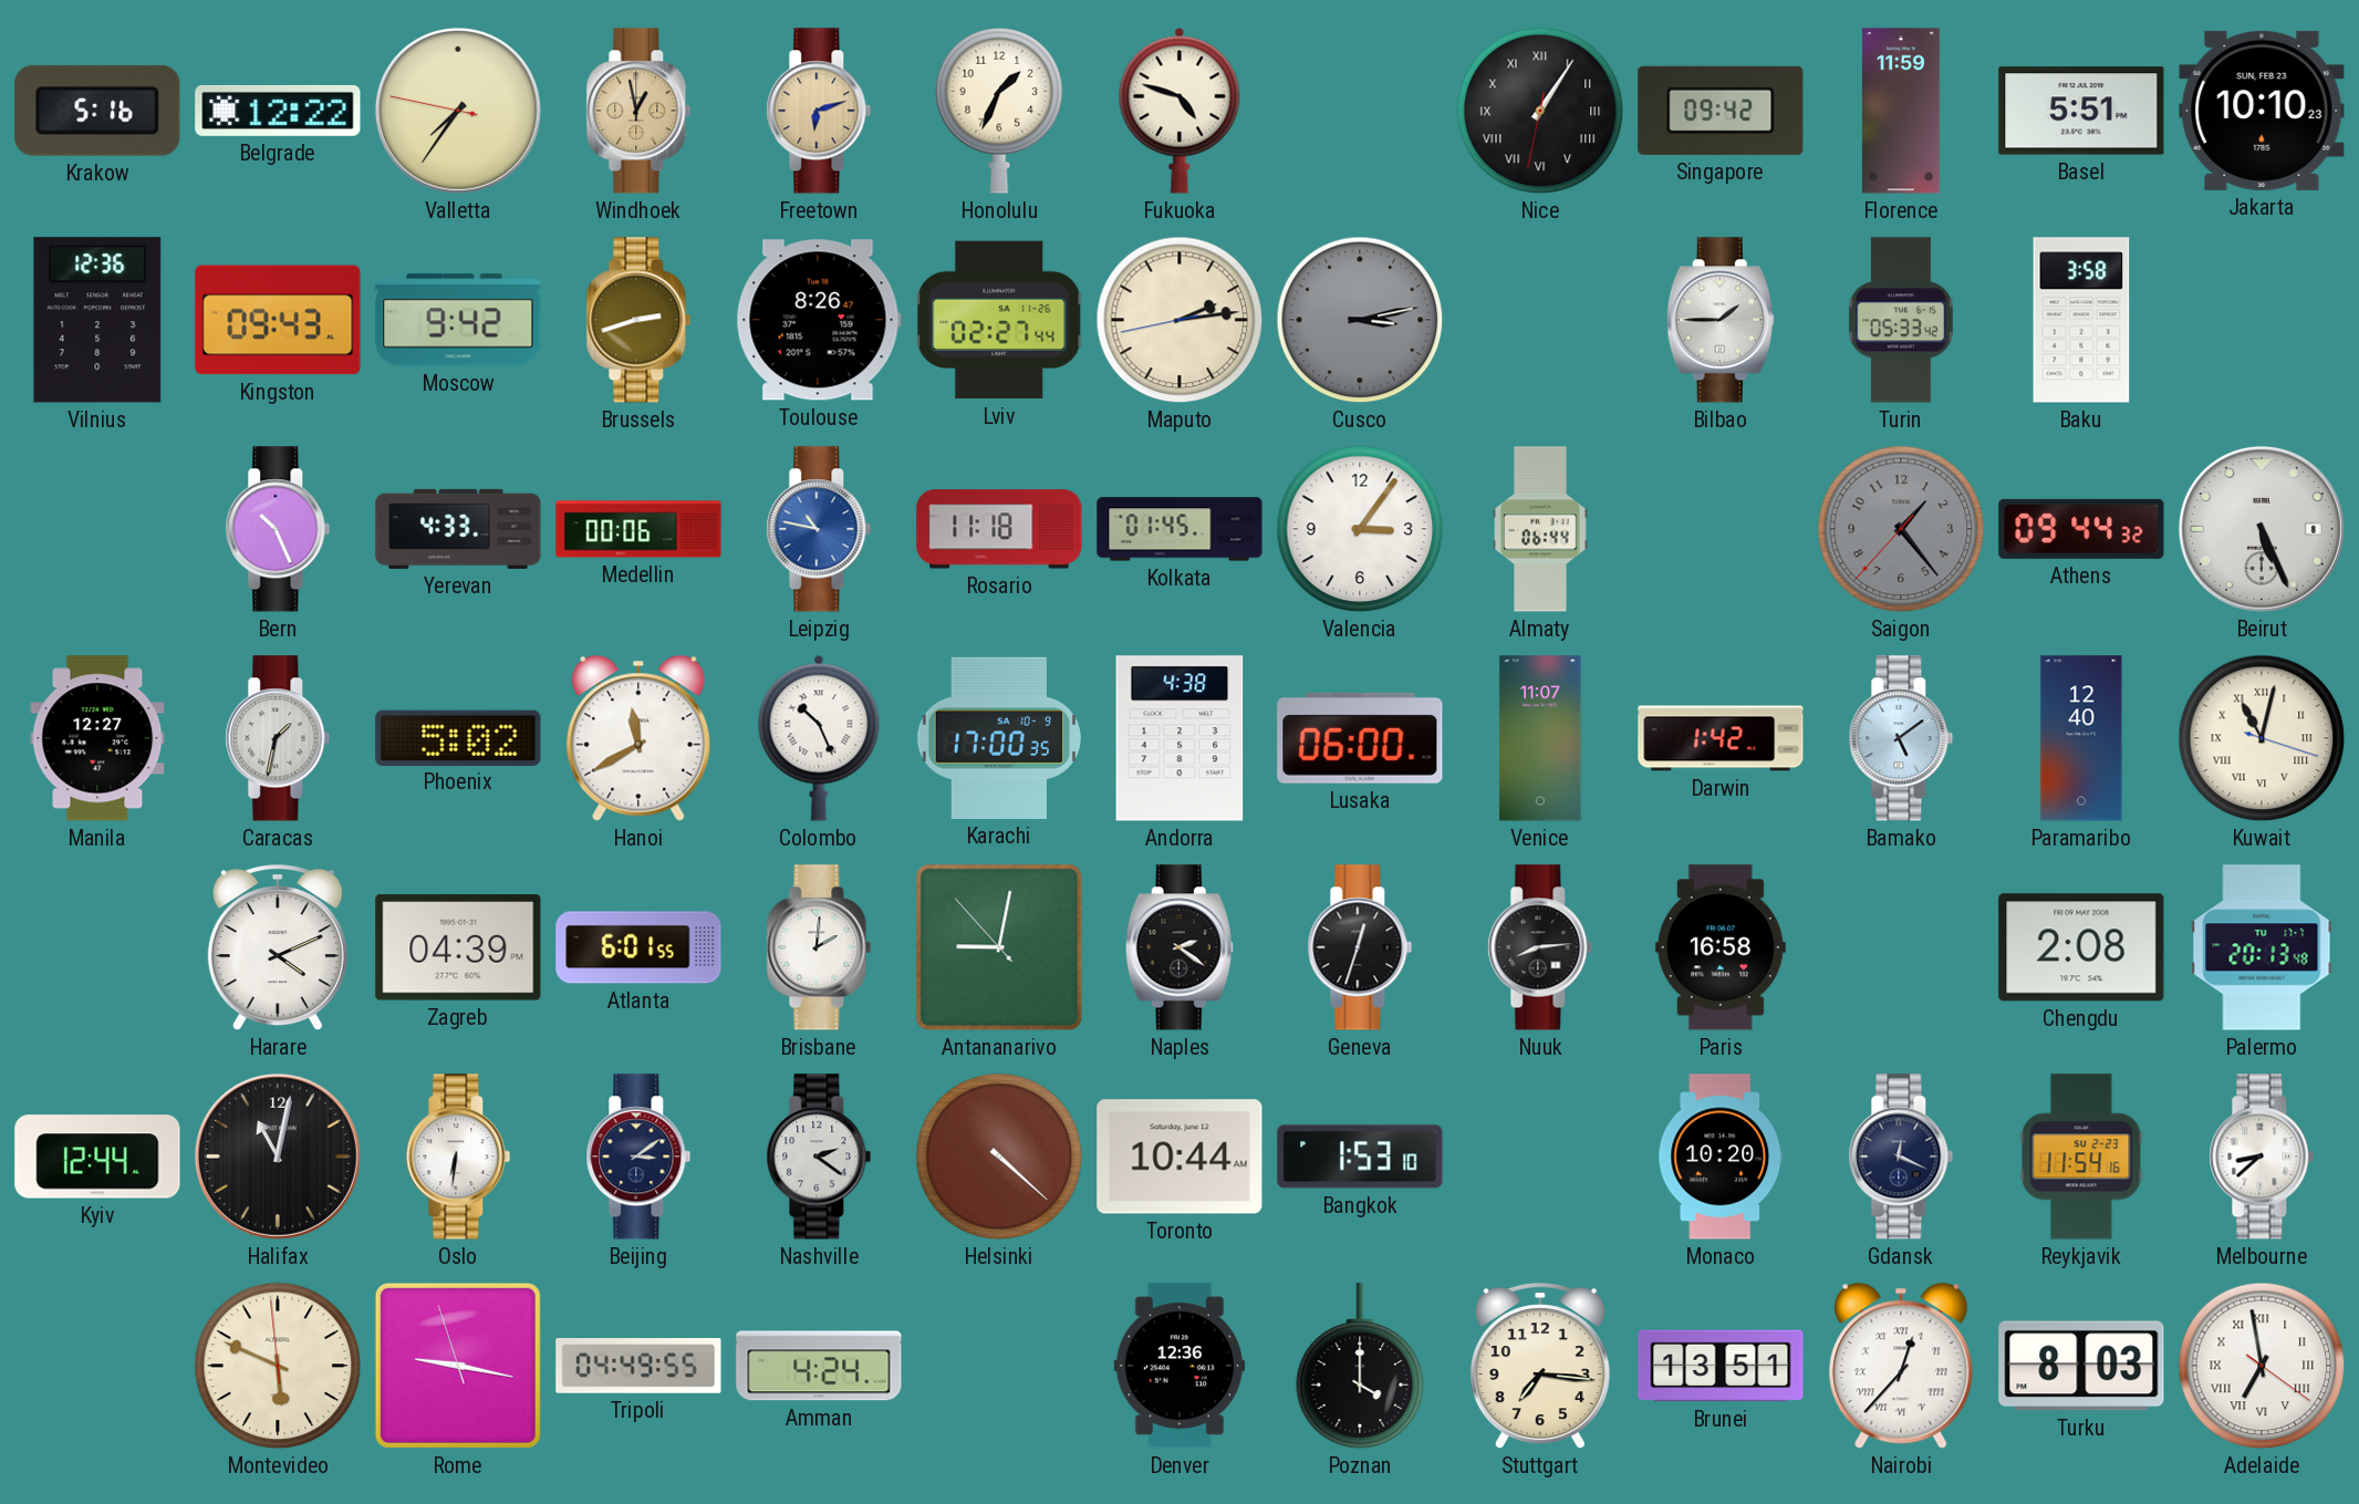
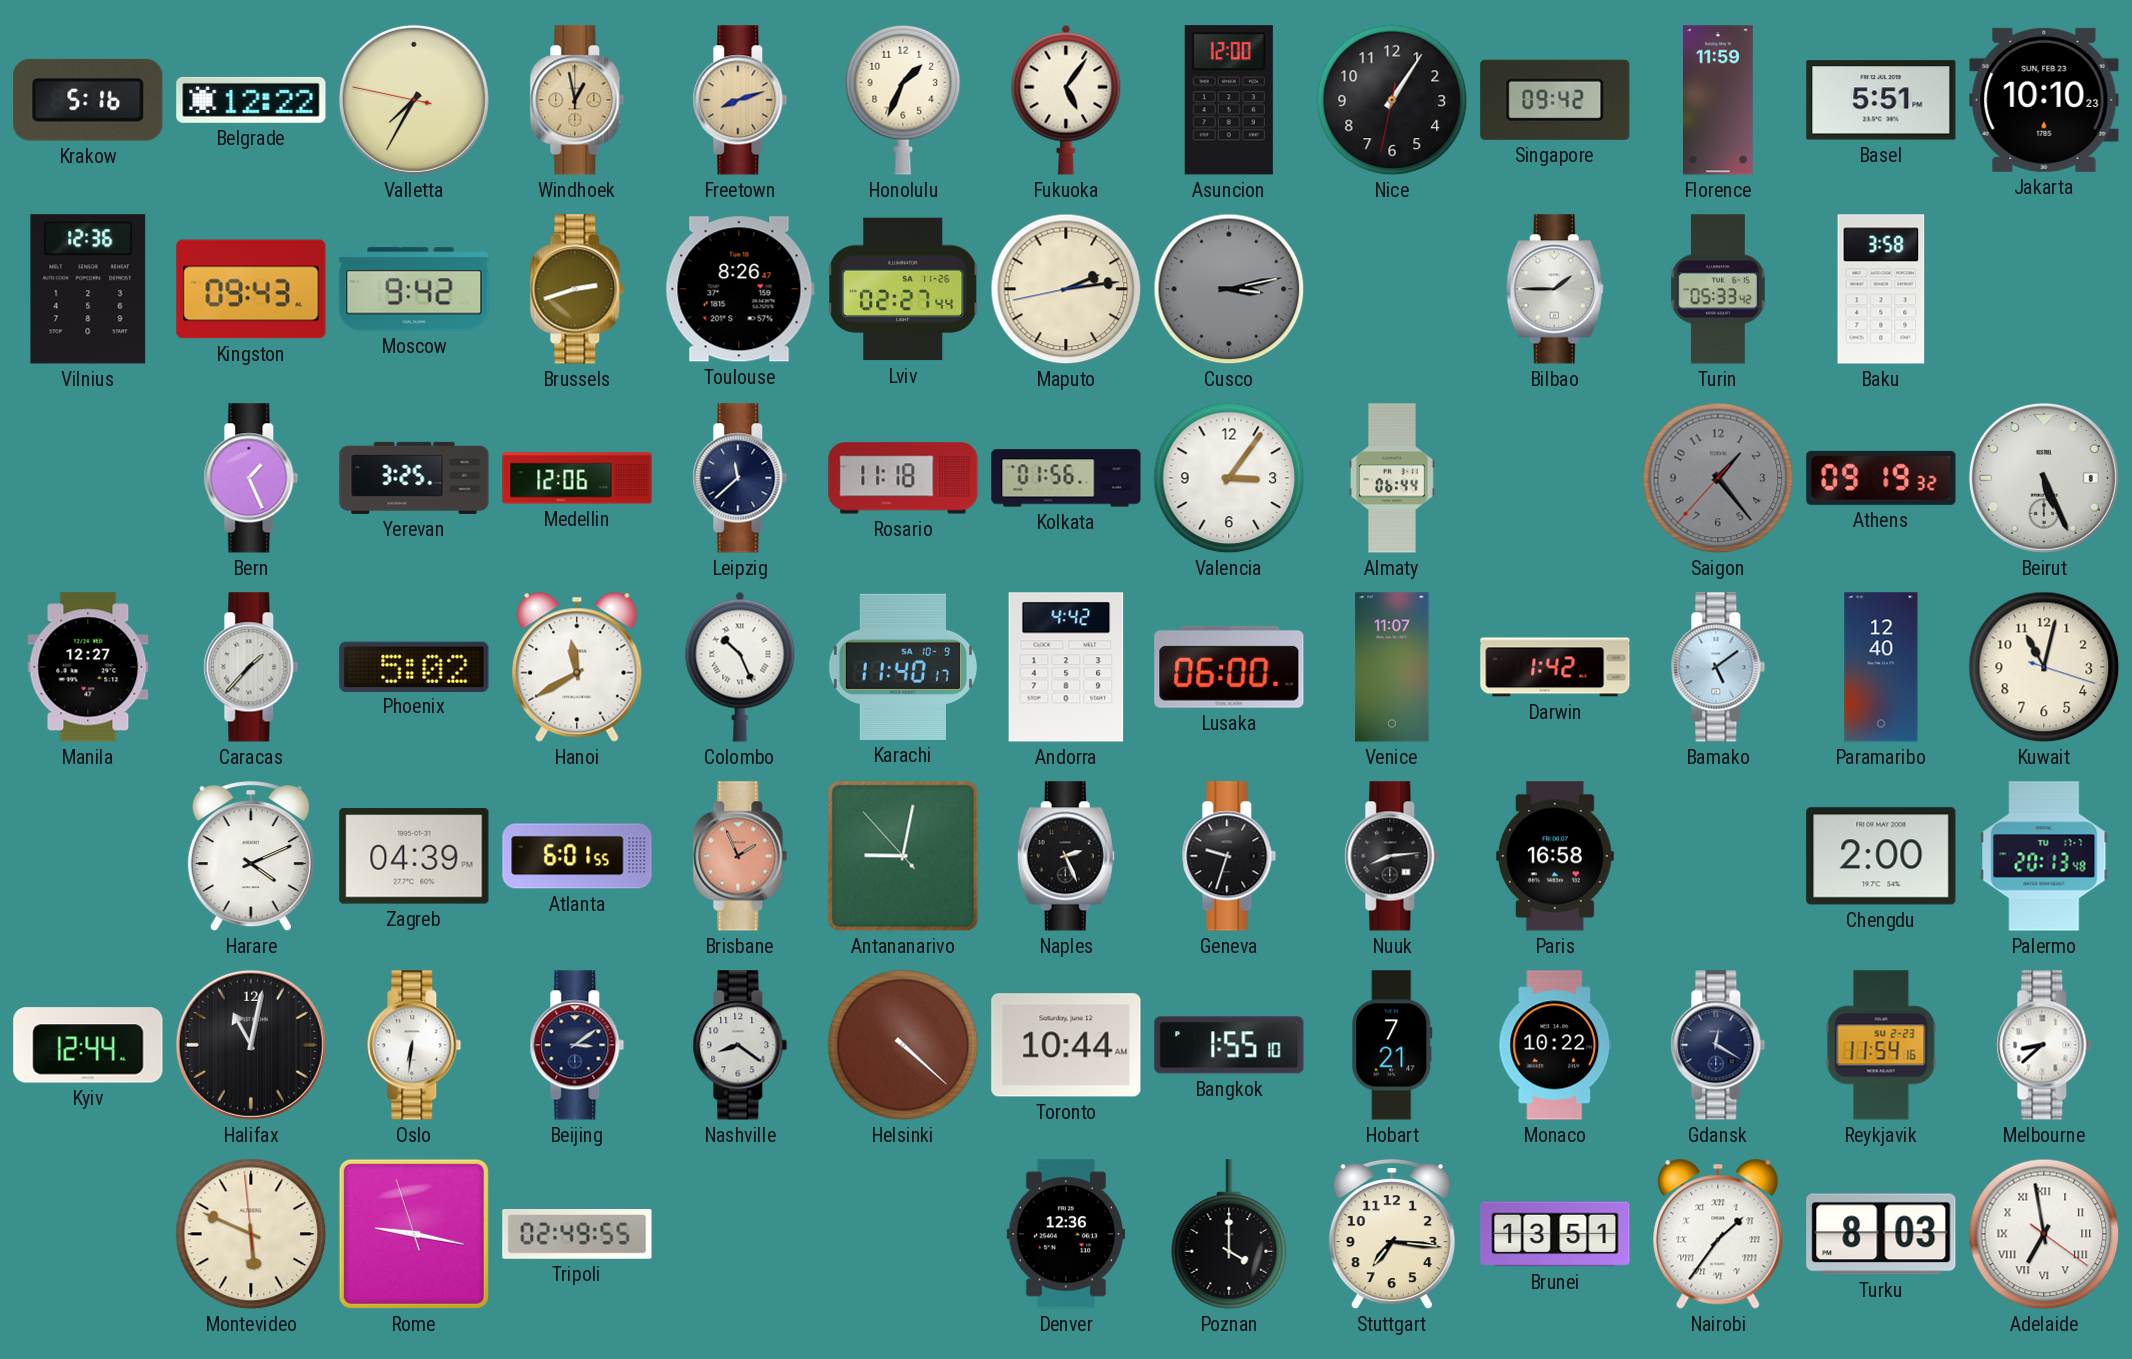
Valletta: 7:35 -> 7:34 (414, 100)
Freetown: 6:12 -> 8:12 (740, 100)
Fukuoka: 4:48 -> 5:06 (1066, 100)
Asuncion: none -> 12:00 (1229, 100)
Nice numerals: Roman -> Arabic (1392, 100)
Bern: 10:26 -> 1:26 (251, 478)
Yerevan: 4:33 -> 3:25 (414, 478)
Medellin: 00:06 -> 12:06 (577, 478)
Leipzig: 10:47 -> 11:38 (740, 478)
Leipzig dial: blue -> navy (740, 478)
Kolkata: 01:45 -> 01:56 (1066, 478)
Athens: 09:44 -> 09:19 (1881, 478)
Caracas: 1:32 -> 1:37 (251, 667)
Karachi: 17:00 -> 11:40 (902, 667)
Andorra: 4:38 -> 4:42 (1066, 667)
Kuwait numerals: Roman -> Arabic (2044, 667)
Brisbane: 2:01 -> 1:56 (740, 856)
Brisbane dial: white -> salmon (740, 856)
Naples: 2:21 -> 2:26 (1066, 856)
Geneva: 12:33 -> 9:33 (1229, 856)
Chengdu: 2:08 -> 2:00 (1881, 856)
Nashville: 2:21 -> 8:21 (740, 1045)
Bangkok: 1:53 -> 1:55 (1229, 1045)
Hobart: none -> 7:21 (1392, 1045)
Monaco: 10:20 -> 10:22 (1555, 1045)
Gdansk: 12:19 -> 12:20 (1718, 1045)
Tripoli: 04:49 -> 02:49 (577, 1235)
Amman: 4:24 -> none (819, 1366)
Nairobi: 12:37 -> 1:36 (1718, 1234)
